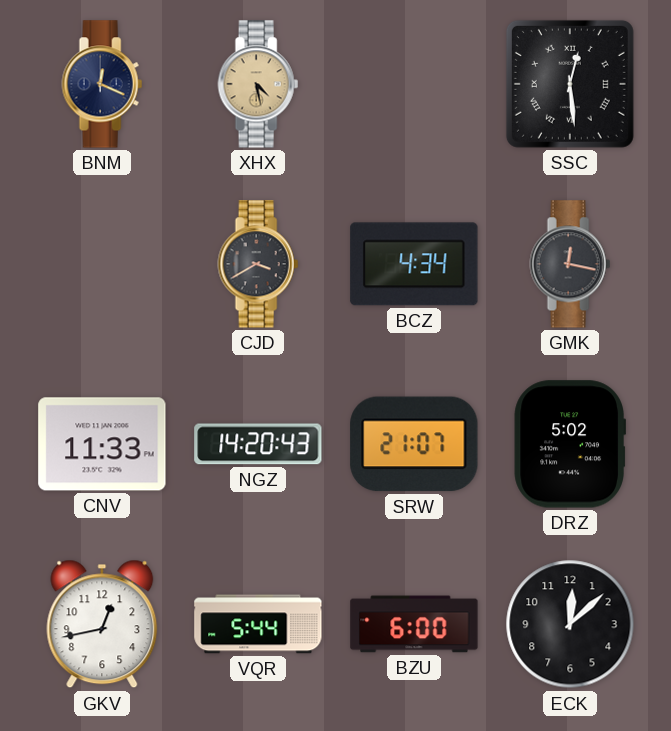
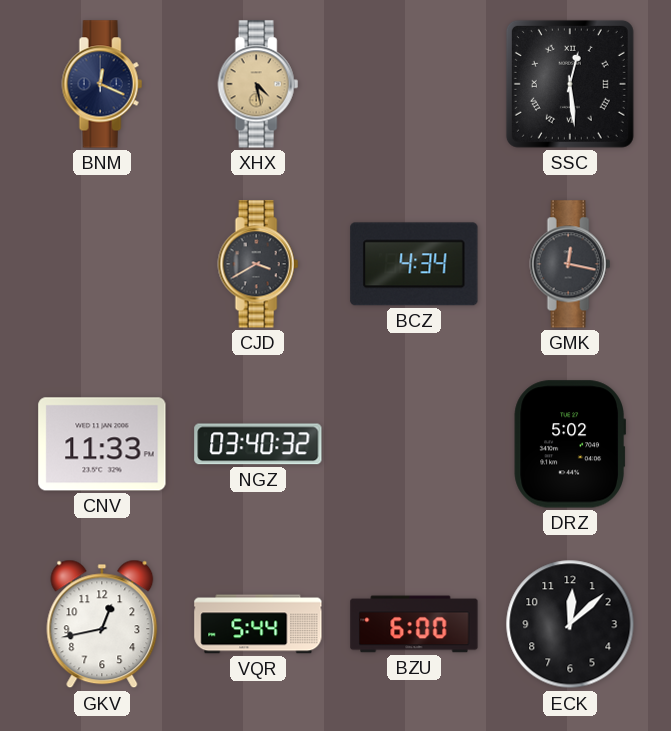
NGZ: 14:20 -> 03:40 (258, 444)
SRW: 21:07 -> none (414, 444)
